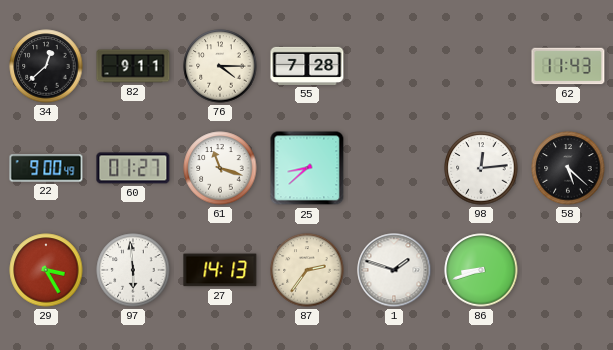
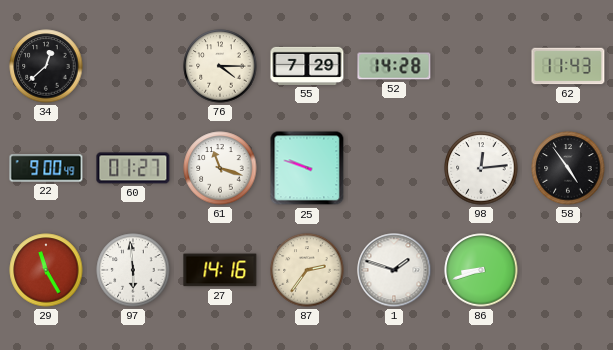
82: 9:11 -> none (133, 66)
55: 7:28 -> 7:29 (307, 66)
52: none -> 14:28 (394, 66)
25: 8:38 -> 9:48 (307, 168)
58: 5:22 -> 4:54 (568, 168)
29: 3:25 -> 11:25 (46, 270)
27: 14:13 -> 14:16 (220, 270)
